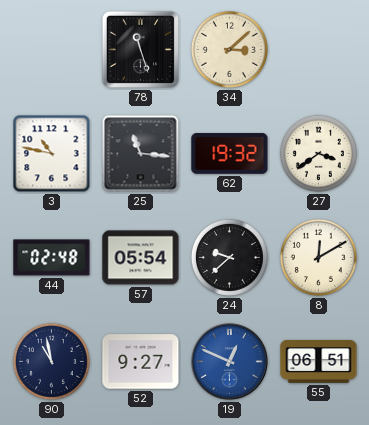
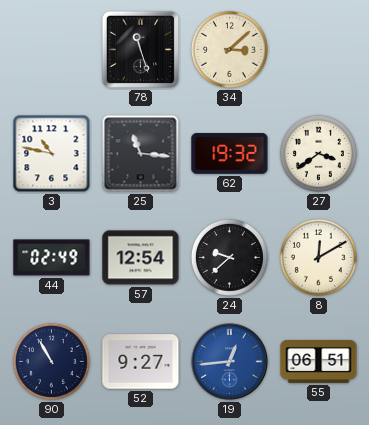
44: 02:48 -> 02:49 (52, 258)
57: 05:54 -> 12:54 (141, 258)
90: 10:58 -> 10:55 (51, 361)
19: 12:49 -> 12:44 (230, 362)
